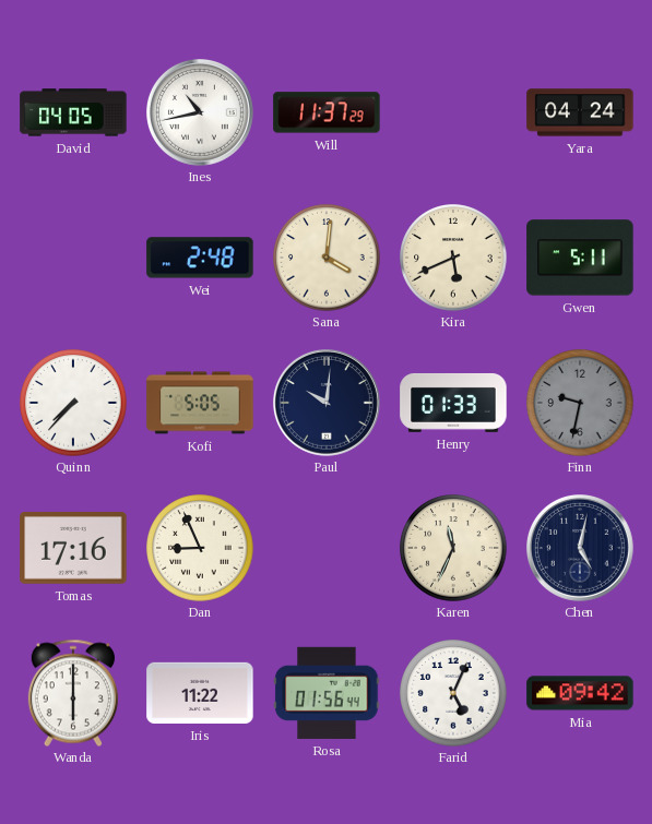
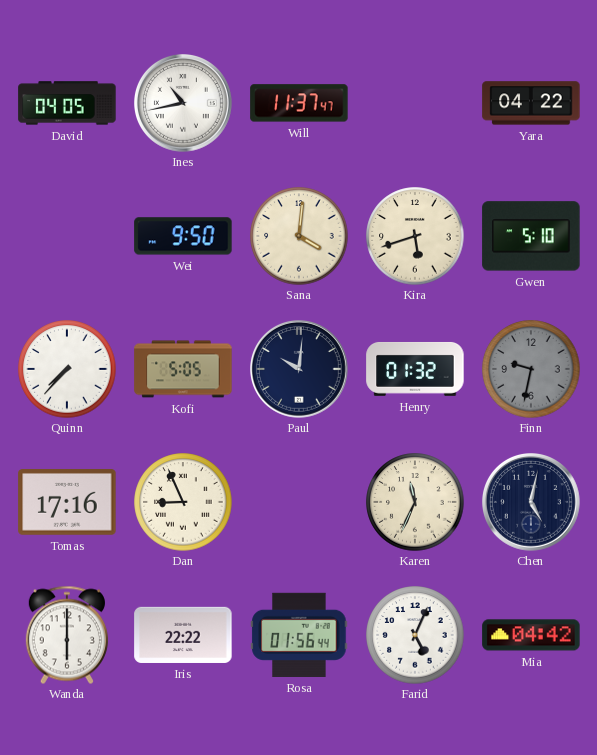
Will: 11:37:29 -> 11:37:47 (299, 103)
Yara: 04:24 -> 04:22 (531, 103)
Wei: 2:48 -> 9:50 (183, 236)
Kira: 5:41 -> 5:42 (415, 236)
Gwen: 5:11 -> 5:10 (531, 236)
Henry: 01:33 -> 01:32 (415, 369)
Iris: 11:22 -> 22:22 (183, 635)
Mia: 09:42 -> 04:42 (531, 635)
